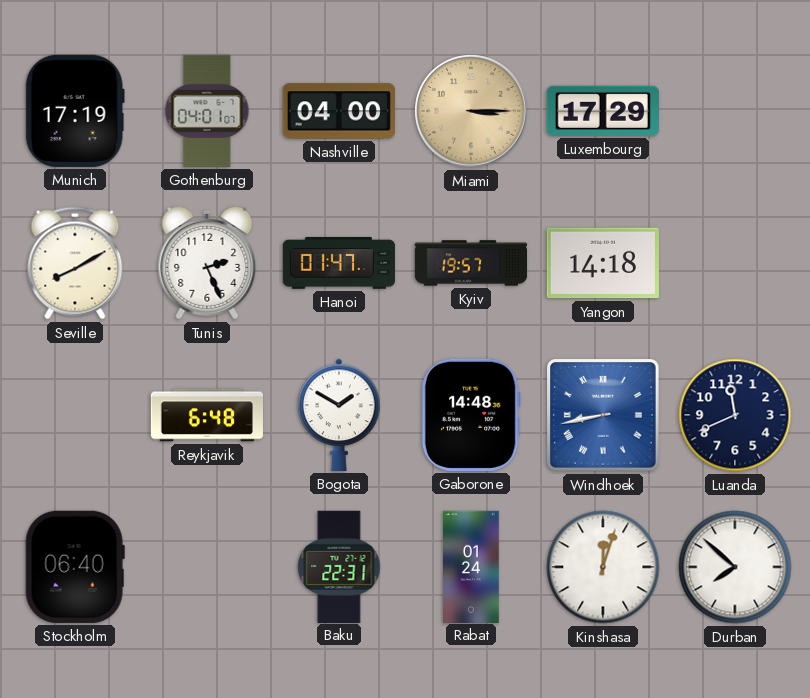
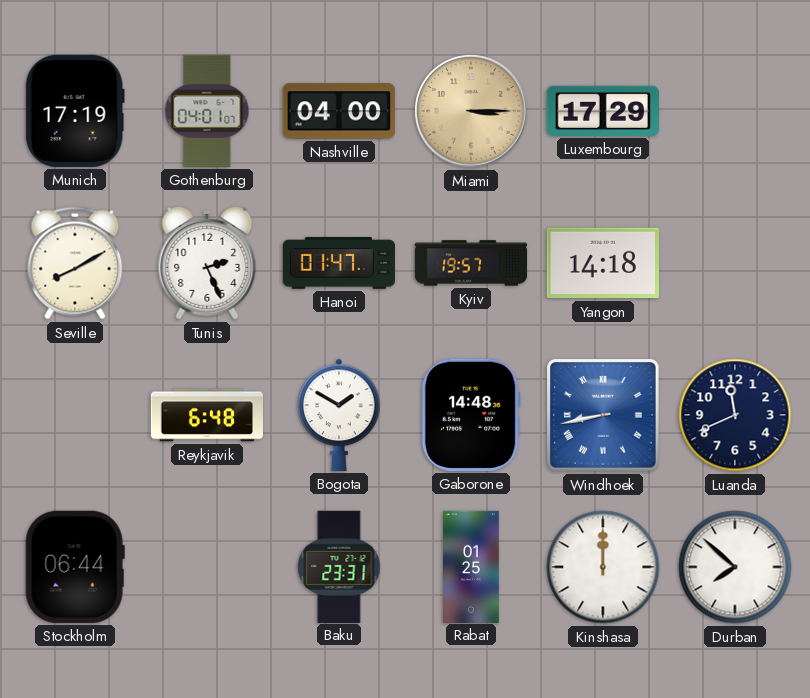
Stockholm: 06:40 -> 06:44 (75, 567)
Baku: 22:31 -> 23:31 (339, 566)
Rabat: 01:24 -> 01:25 (471, 566)
Kinshasa: 12:03 -> 12:00 (603, 567)
